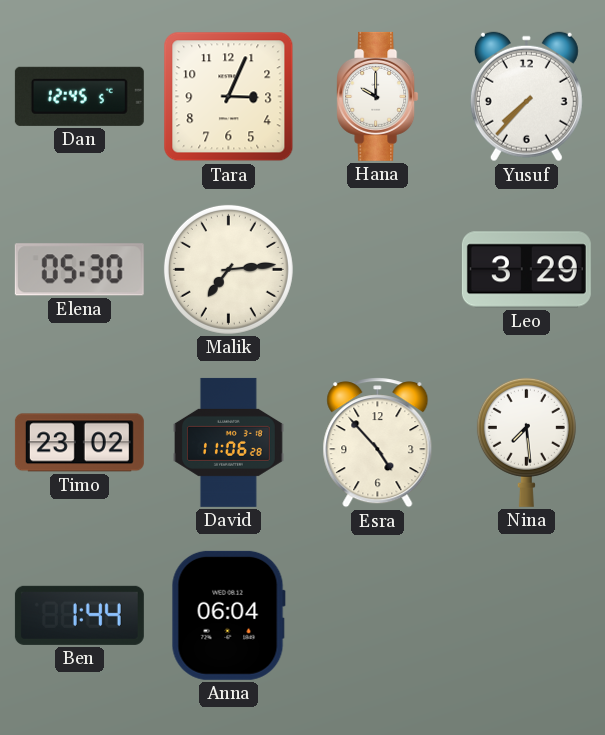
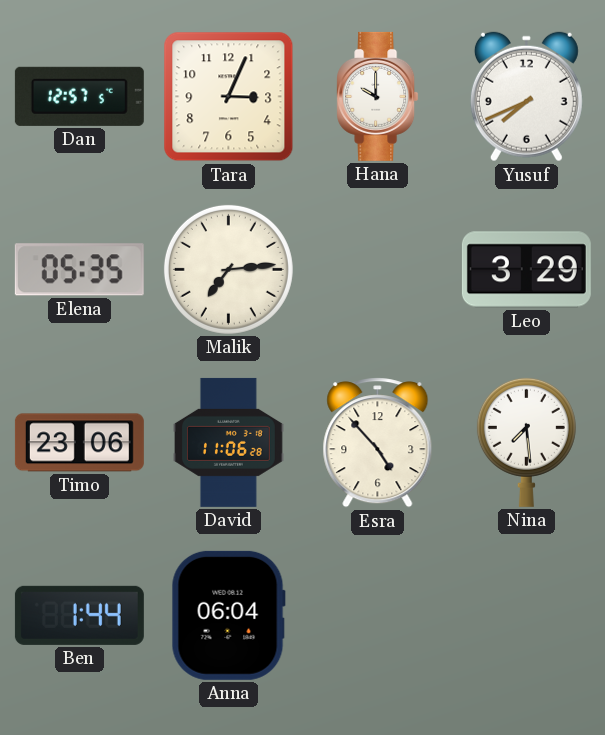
Dan: 12:45 -> 12:57 (79, 96)
Yusuf: 7:37 -> 7:41 (526, 97)
Elena: 05:30 -> 05:35 (79, 270)
Timo: 23:02 -> 23:06 (79, 443)
